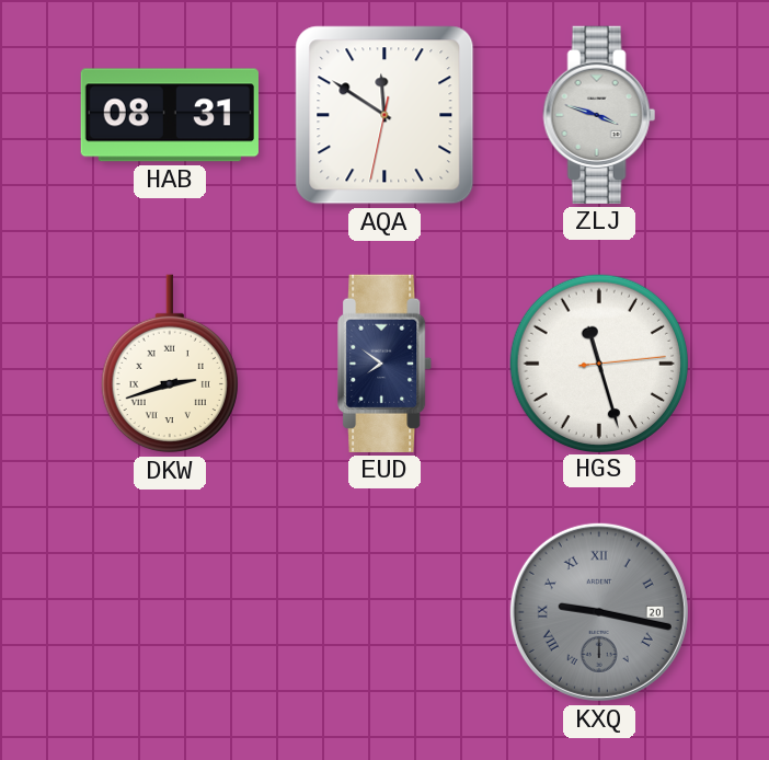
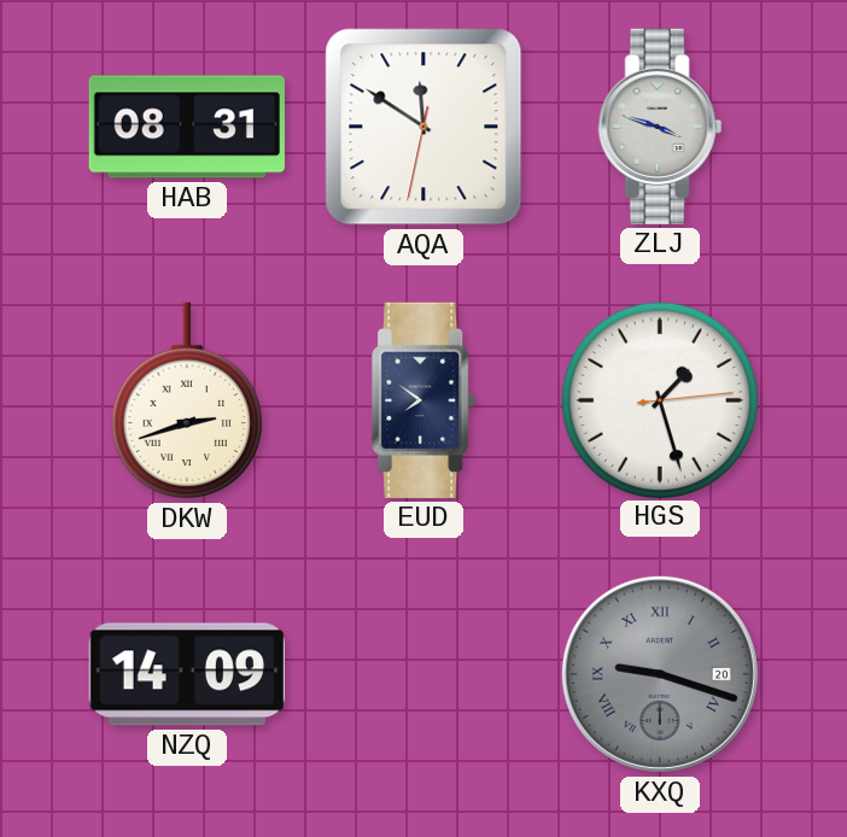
HGS: 11:27 -> 1:27 (659, 399)
NZQ: none -> 14:09 (187, 674)
KXQ: 9:17 -> 9:18 (660, 674)
